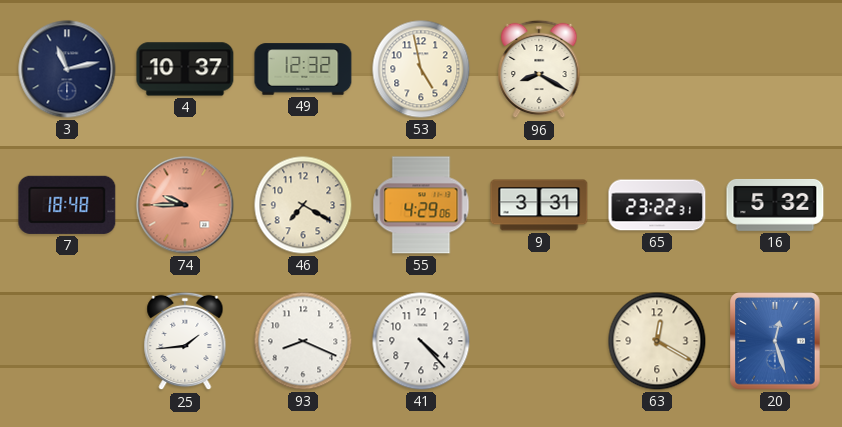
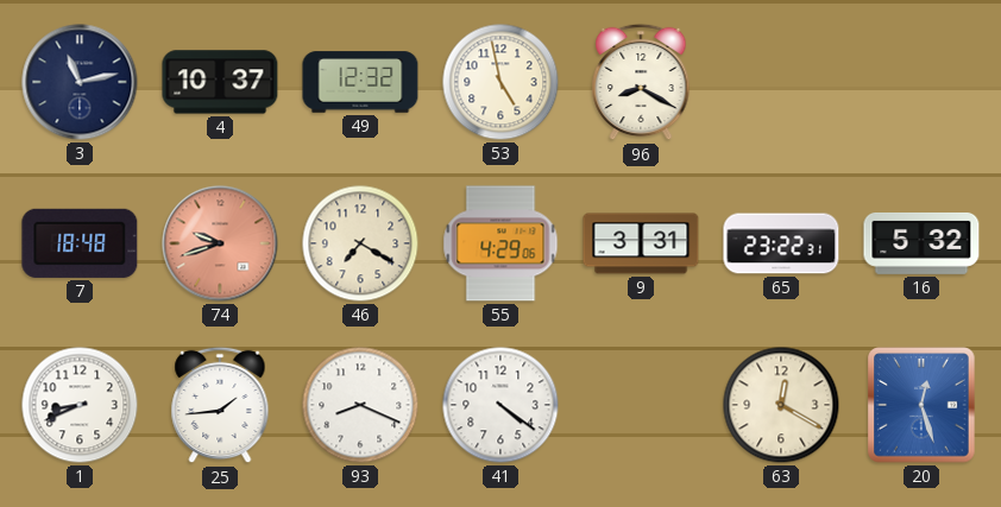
74: 9:45 -> 9:42 (220, 243)
1: none -> 8:41 (80, 405)
41: 4:23 -> 4:21 (501, 405)
